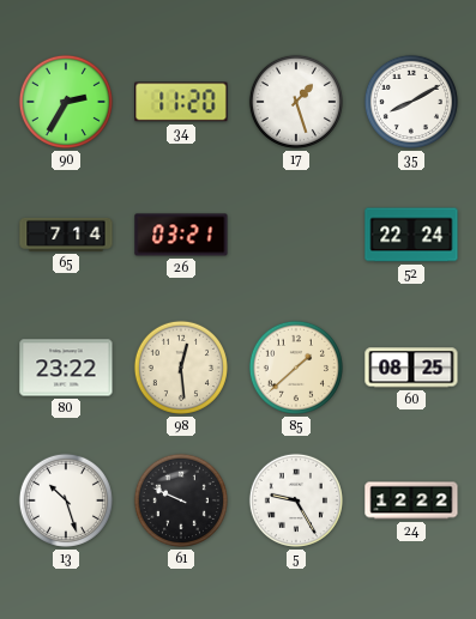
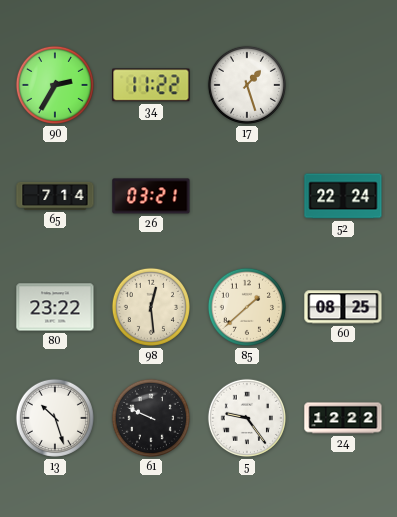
34: 11:20 -> 11:22 (151, 85)
35: 8:10 -> none (411, 102)
5: 9:25 -> 9:24 (247, 418)
